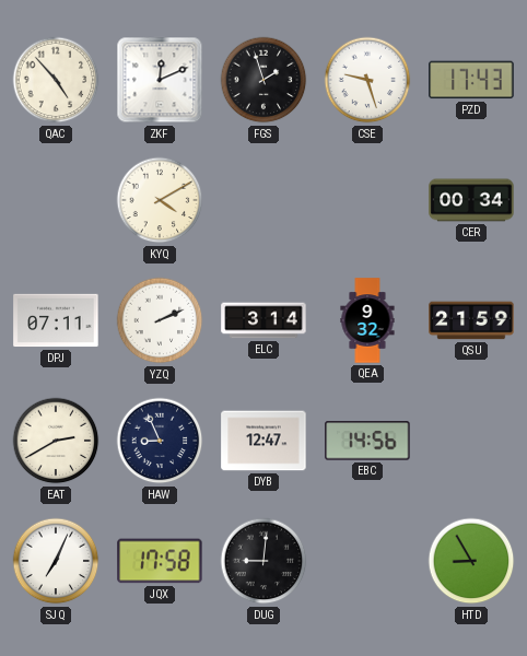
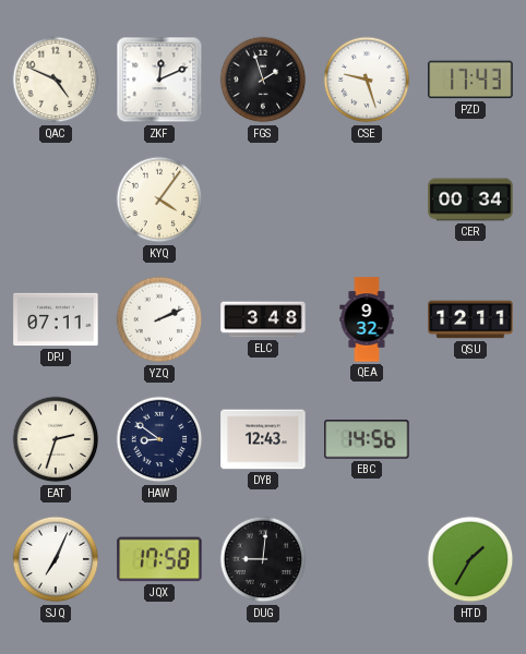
QAC: 4:53 -> 4:49 (56, 80)
KYQ: 4:10 -> 4:06 (159, 199)
ELC: 3:14 -> 3:48 (263, 319)
QSU: 21:59 -> 12:11 (470, 319)
EAT: 2:40 -> 2:33 (56, 439)
HAW: 8:56 -> 8:51 (159, 439)
DYB: 12:47 -> 12:43 (263, 439)
HTD: 8:55 -> 1:35 (470, 559)
